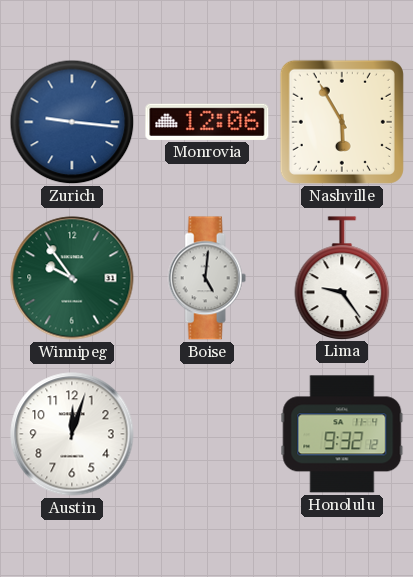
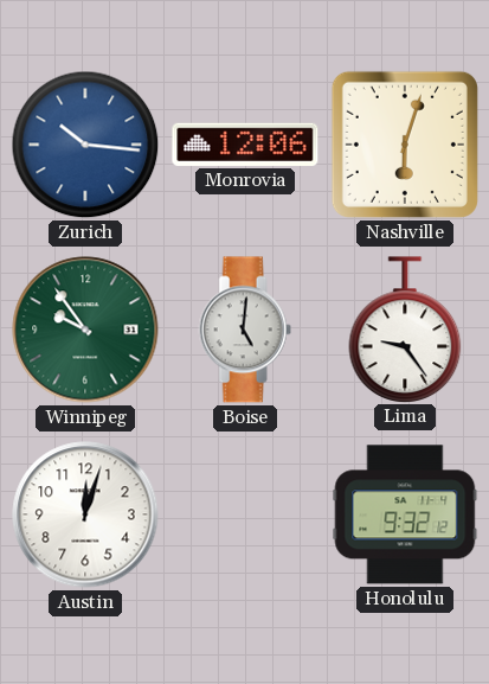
Zurich: 9:16 -> 10:16 (85, 145)
Nashville: 5:55 -> 6:03 (405, 145)
